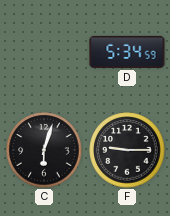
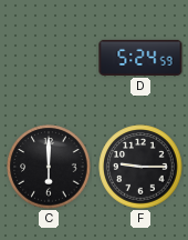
D: 5:34 -> 5:24 (140, 58)
C: 6:03 -> 6:00 (49, 167)
